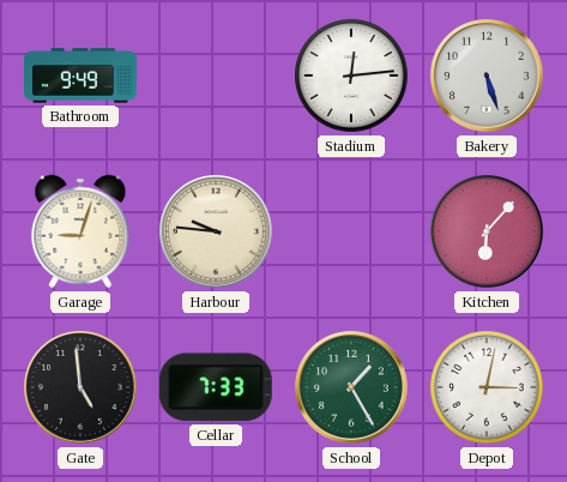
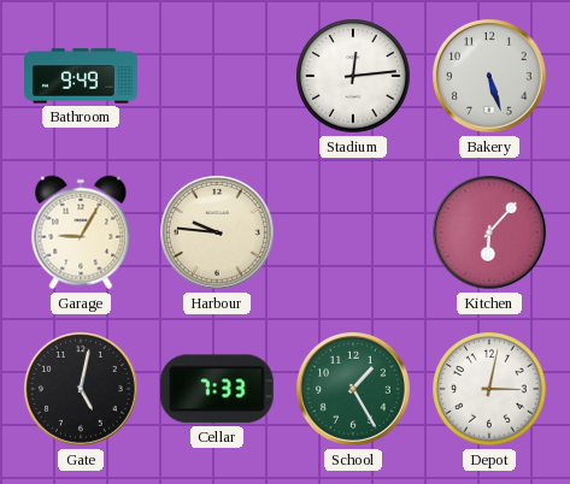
Garage: 9:03 -> 9:05 (81, 232)
Gate: 4:59 -> 5:02 (82, 390)
